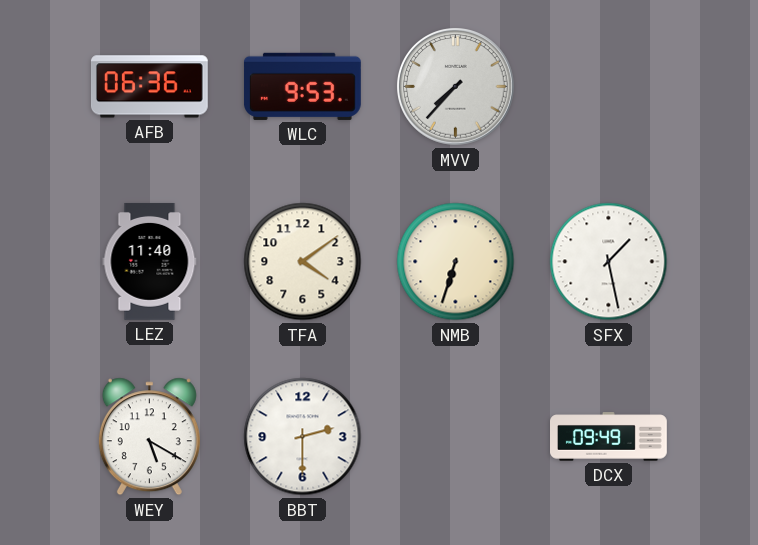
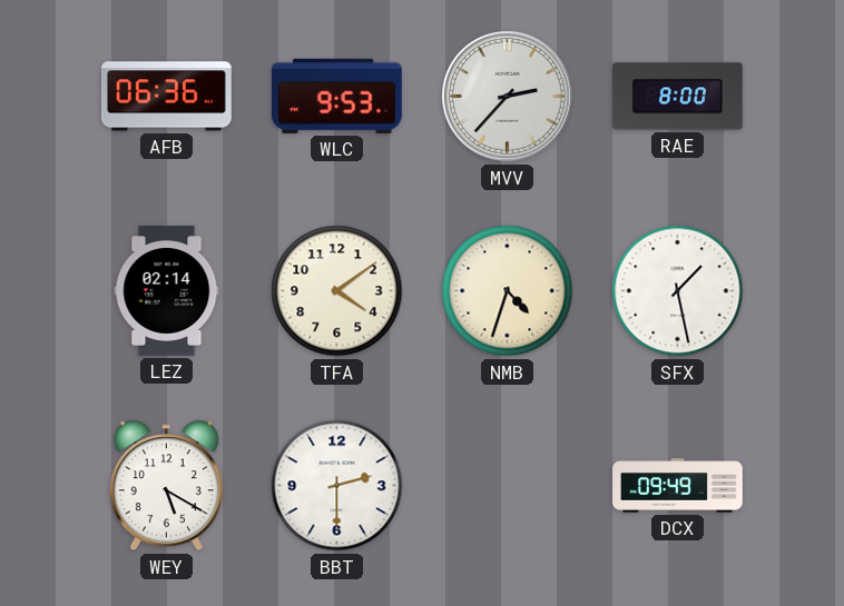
MVV: 7:37 -> 2:37 (508, 97)
RAE: none -> 8:00 (677, 97)
LEZ: 11:40 -> 02:14 (167, 290)
NMB: 6:33 -> 4:33 (508, 291)
